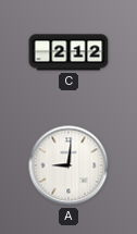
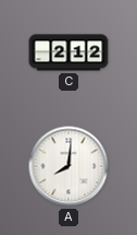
A: 9:01 -> 8:01 (68, 166)
